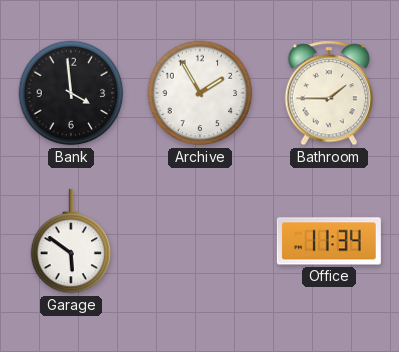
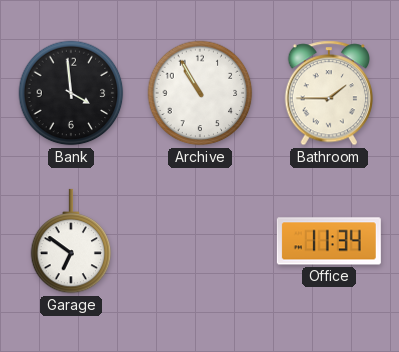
Archive: 1:55 -> 10:55 (200, 93)
Garage: 5:51 -> 6:51 (71, 241)
